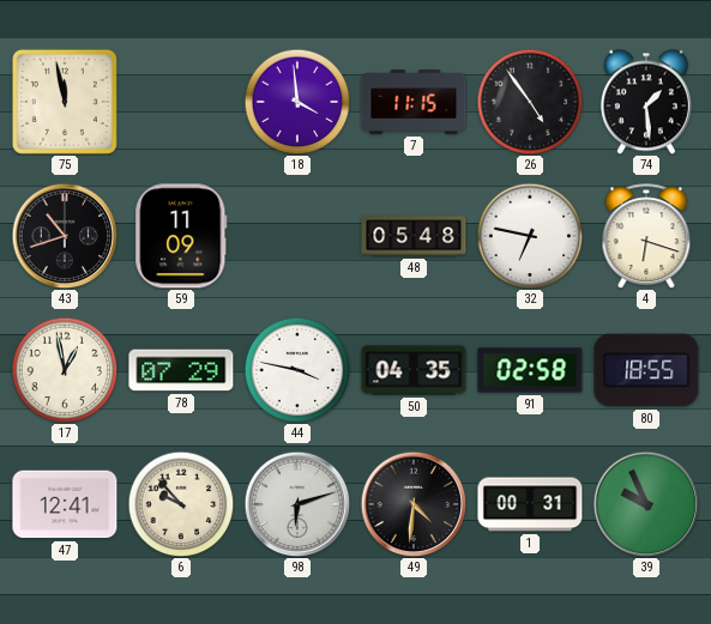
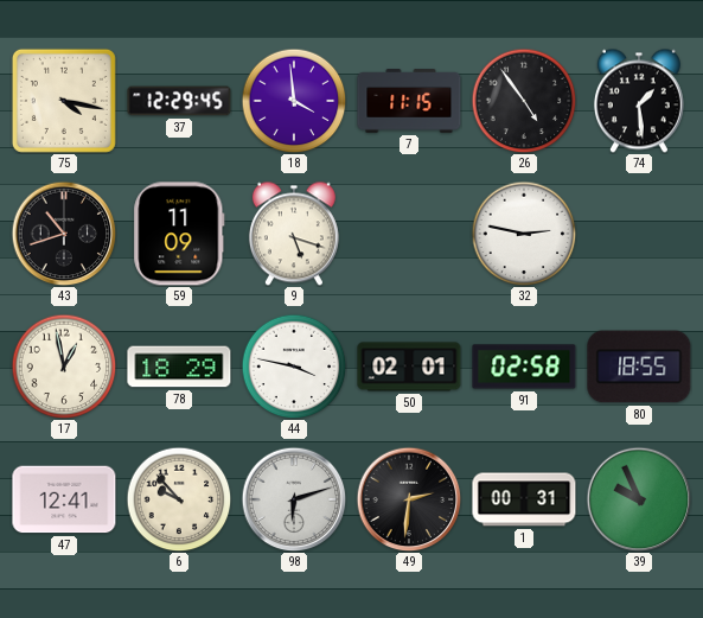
75: 11:58 -> 4:17 (64, 101)
37: none -> 12:29 (179, 101)
9: none -> 5:18 (294, 234)
48: 05:48 -> none (414, 236)
32: 6:47 -> 2:47 (524, 234)
4: 6:18 -> none (646, 236)
78: 07:29 -> 18:29 (179, 367)
50: 04:35 -> 02:01 (409, 367)
49: 4:31 -> 2:31 (409, 499)
